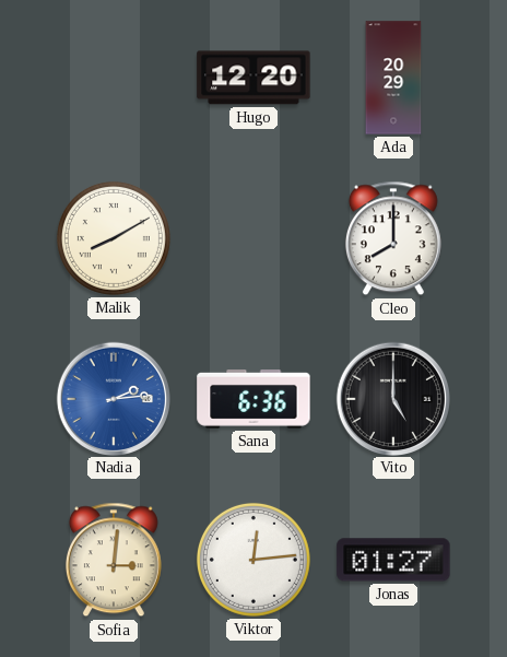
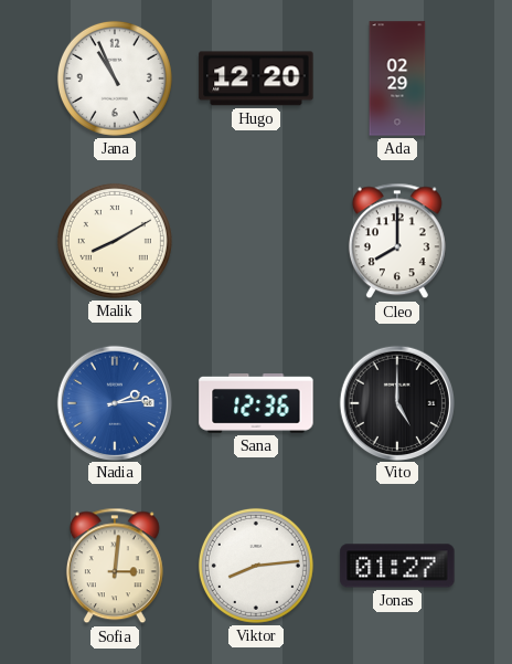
Jana: none -> 10:56 (115, 78)
Ada: 20:29 -> 02:29 (397, 78)
Sana: 6:36 -> 12:36 (256, 404)
Viktor: 12:14 -> 8:14 (256, 566)
